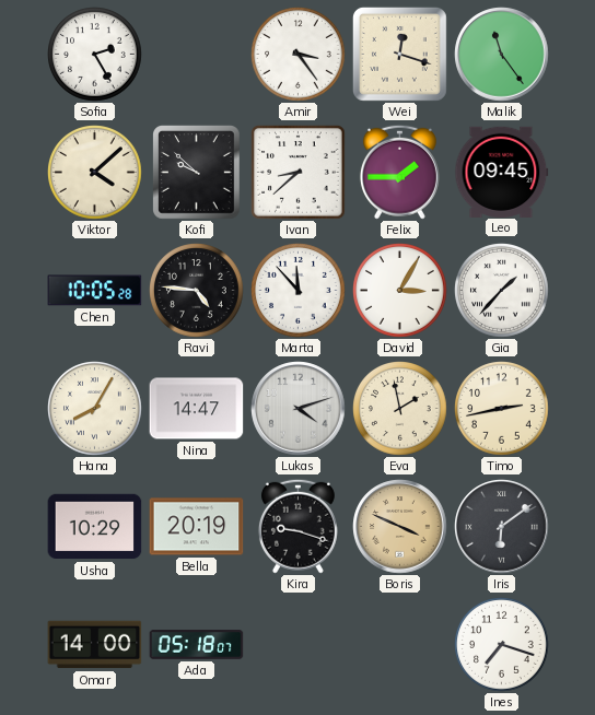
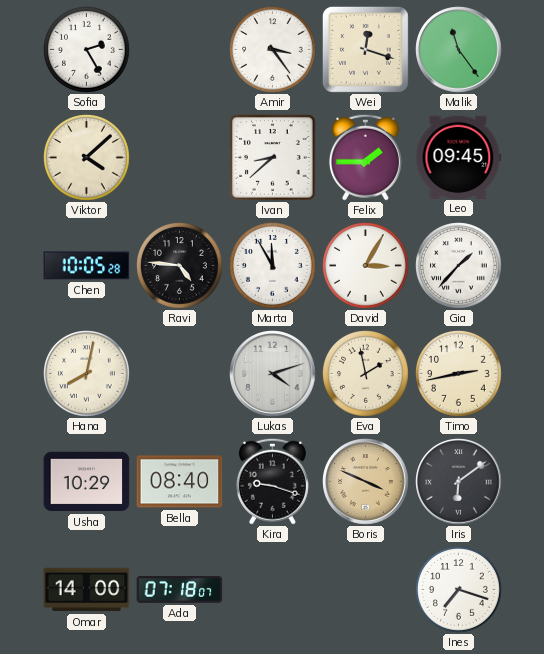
Kofi: 9:52 -> none (197, 173)
Marta: 11:53 -> 11:55 (273, 266)
Hana: 8:05 -> 8:02 (87, 374)
Nina: 14:47 -> none (197, 409)
Bella: 20:19 -> 08:40 (180, 482)
Ada: 05:18 -> 07:18 (180, 590)
